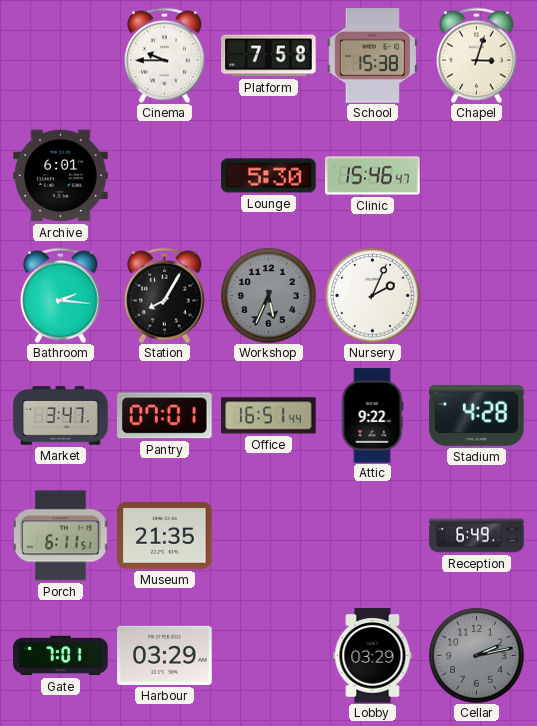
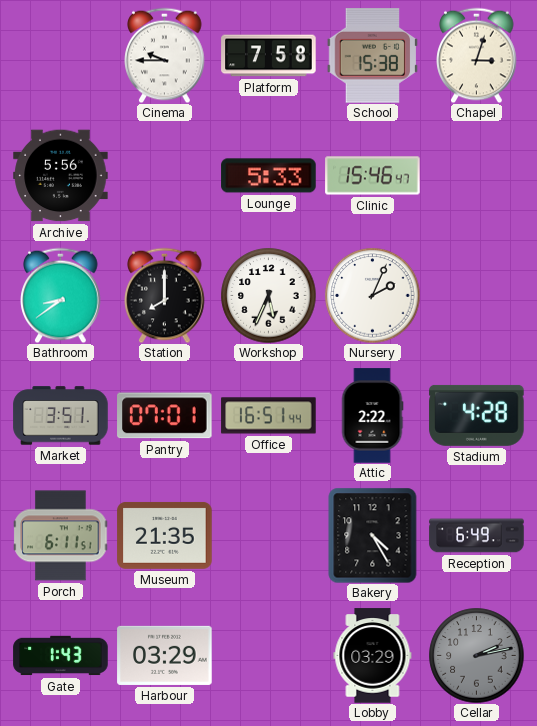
Archive: 6:01 -> 5:56 (61, 176)
Lounge: 5:30 -> 5:33 (269, 176)
Bathroom: 2:16 -> 8:39 (61, 295)
Station: 8:05 -> 8:00 (165, 295)
Workshop dial: grey -> white (268, 295)
Market: 3:47 -> 3:51 (61, 416)
Attic: 9:22 -> 2:22 (372, 416)
Bakery: none -> 4:25 (373, 535)
Gate: 7:01 -> 1:43 (61, 656)
